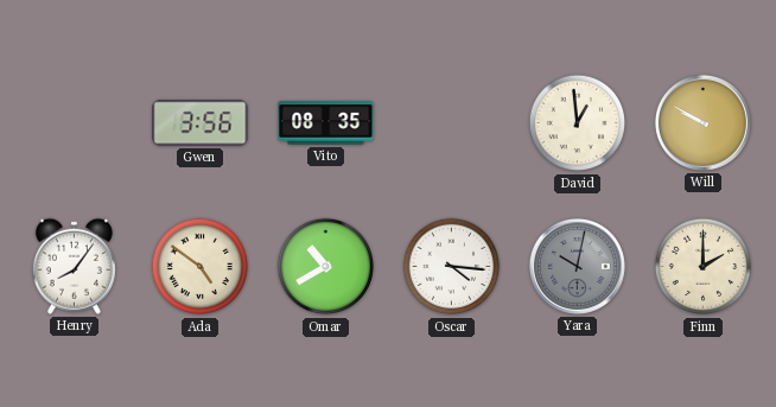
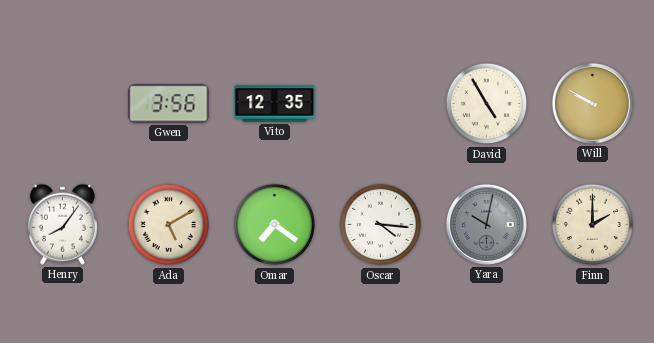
Vito: 08:35 -> 12:35 (275, 104)
David: 12:59 -> 4:55 (487, 104)
Ada: 4:51 -> 5:10 (169, 225)
Omar: 10:40 -> 7:21 (275, 225)
